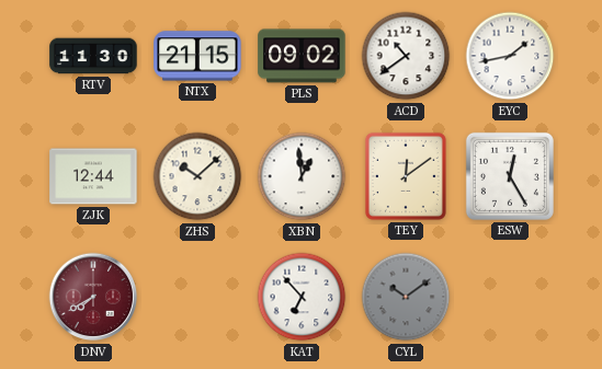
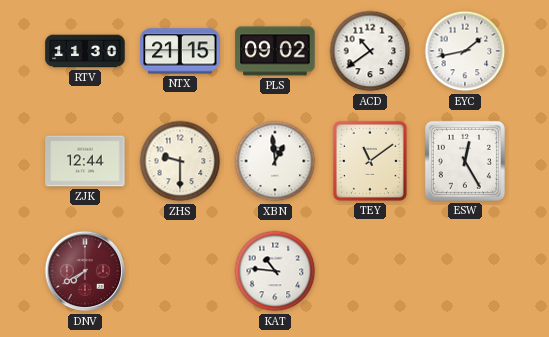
ZHS: 10:08 -> 9:30 (180, 161)
TEY: 12:09 -> 11:09 (370, 161)
KAT: 6:53 -> 10:46 (275, 271)
CYL: 10:09 -> none (406, 297)
